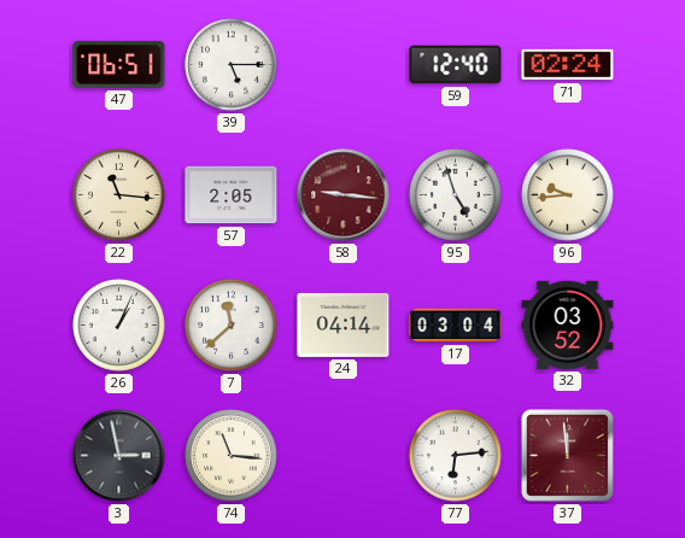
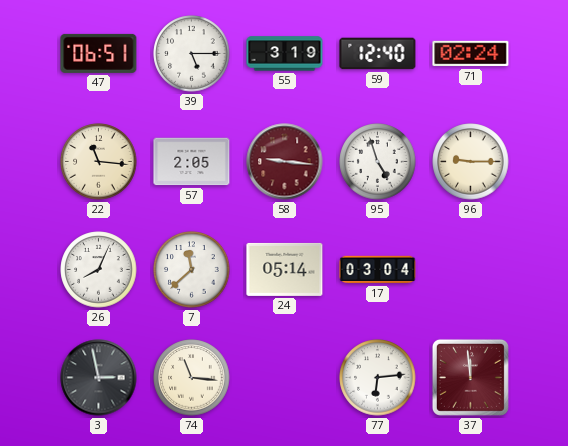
55: none -> 3:19 (285, 54)
96: 9:44 -> 9:15 (471, 162)
26: 1:04 -> 8:04 (99, 270)
24: 04:14 -> 05:14 (285, 269)
32: 03:52 -> none (568, 324)
